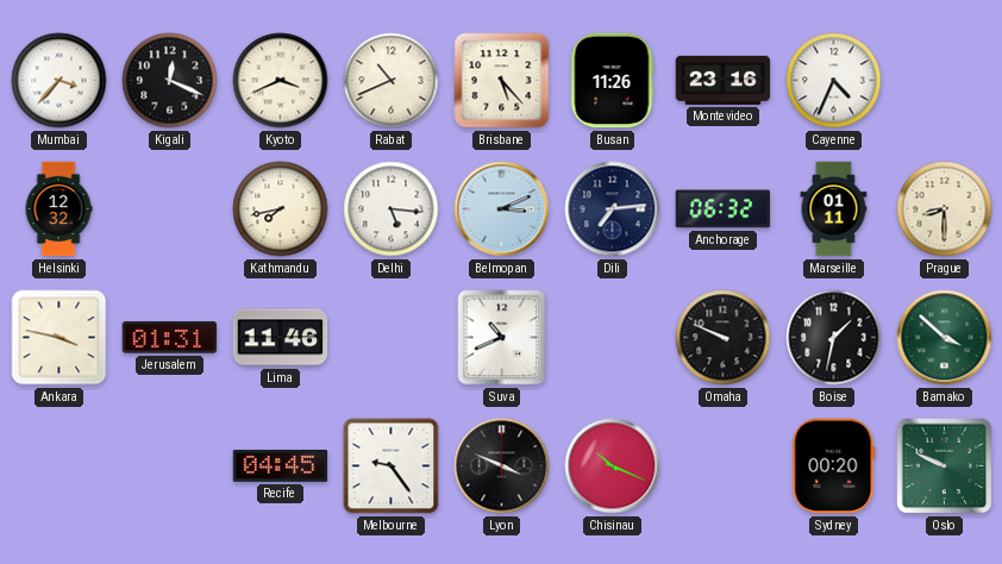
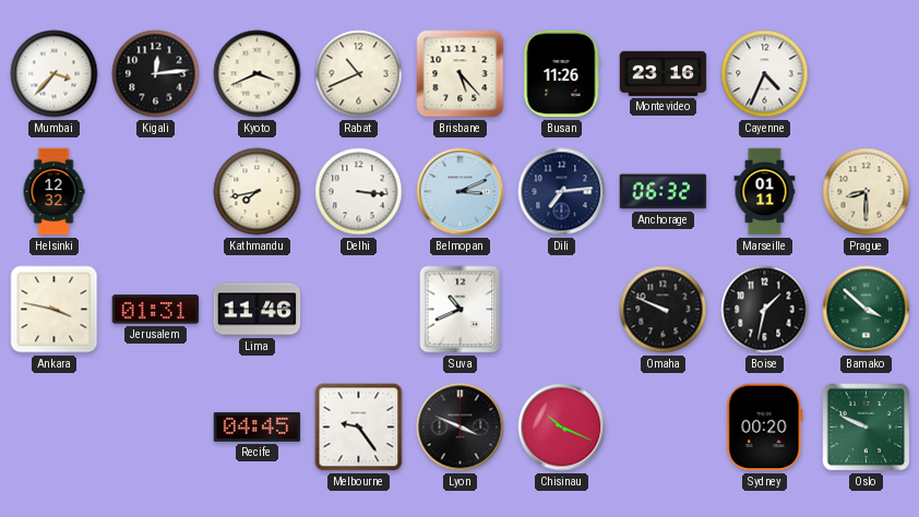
Kigali: 12:19 -> 12:14 (156, 74)
Delhi: 5:16 -> 3:16 (359, 192)
